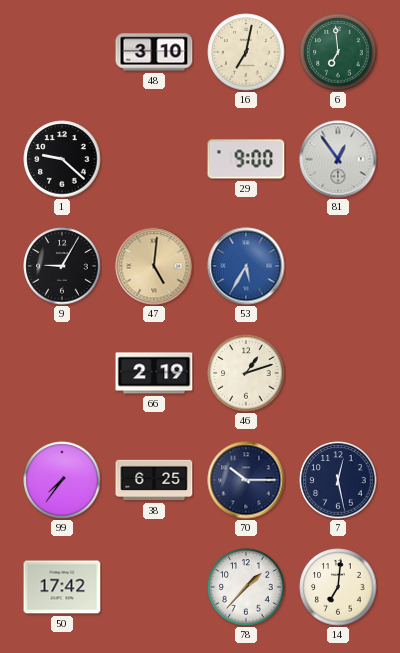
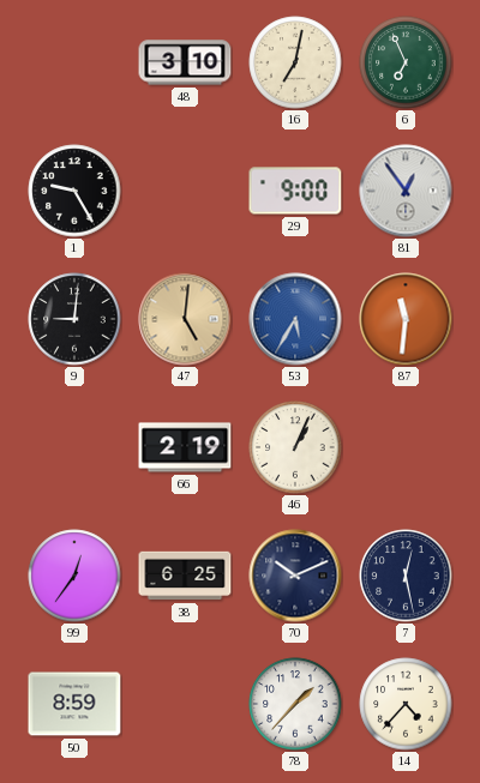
6: 6:59 -> 6:56 (406, 62)
1: 9:22 -> 9:25 (74, 191)
9: 9:05 -> 9:01 (74, 319)
87: none -> 11:31 (406, 319)
46: 1:12 -> 1:04 (295, 447)
99: 7:36 -> 12:36 (74, 576)
70: 10:15 -> 10:11 (295, 576)
50: 17:42 -> 8:59 (74, 704)
14: 7:01 -> 4:37 (406, 704)
